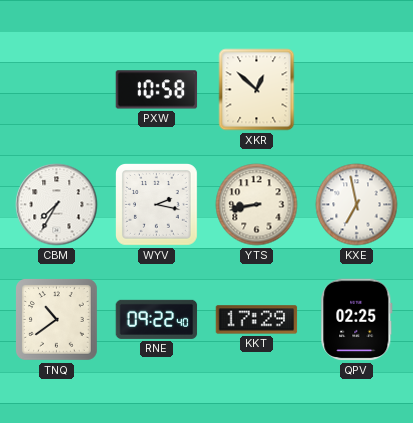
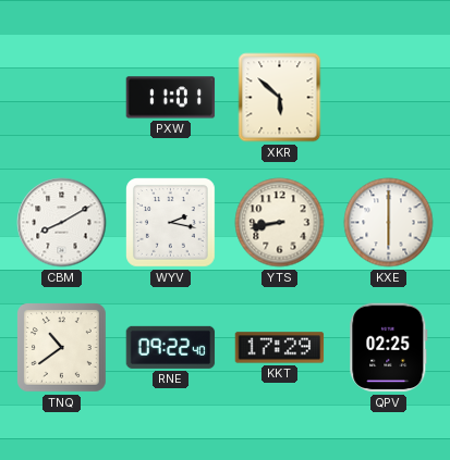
PXW: 10:58 -> 11:01 (171, 98)
XKR: 12:52 -> 5:52 (280, 98)
CBM: 7:35 -> 8:10 (62, 223)
KXE: 6:58 -> 6:00 (389, 223)
